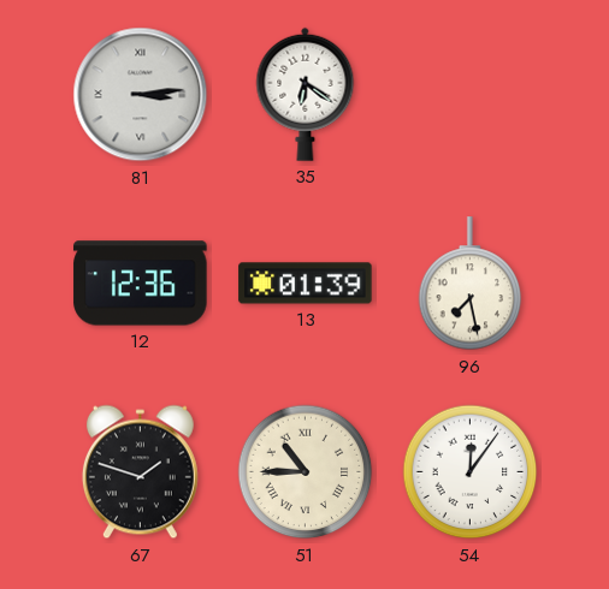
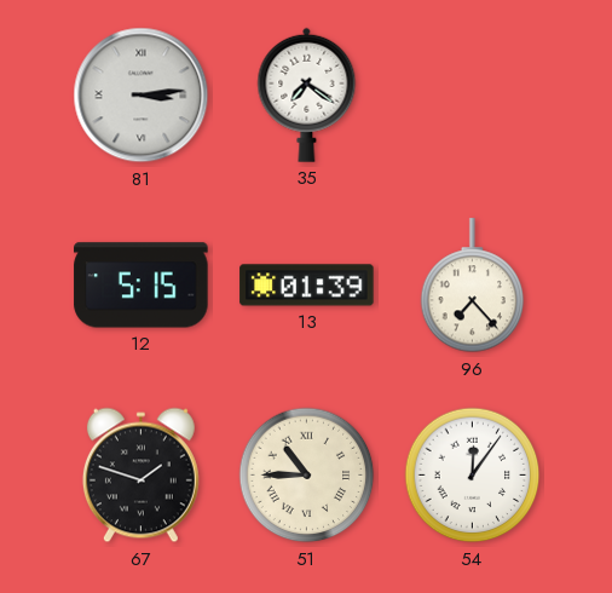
35: 6:21 -> 7:21 (307, 94)
12: 12:36 -> 5:15 (142, 286)
96: 7:28 -> 7:23 (473, 286)
